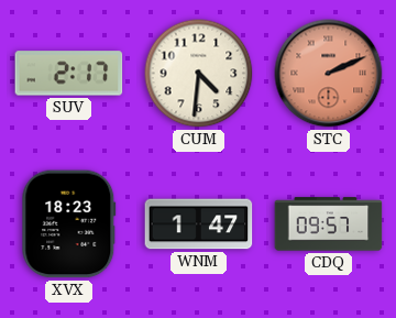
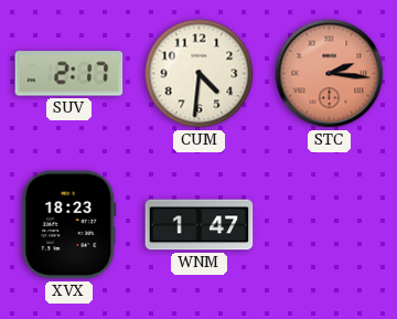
STC: 2:11 -> 2:16 (330, 74)
CDQ: 09:57 -> none (329, 224)
